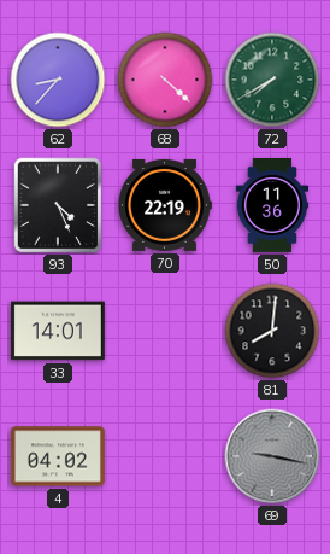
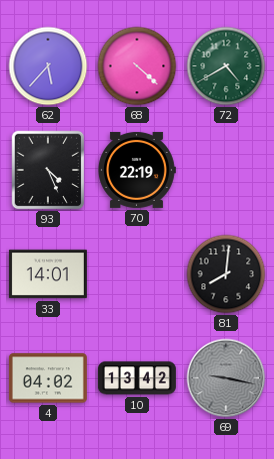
62: 8:37 -> 5:37 (48, 66)
72: 7:40 -> 4:40 (226, 66)
50: 11:36 -> none (272, 205)
10: none -> 13:42 (137, 378)
